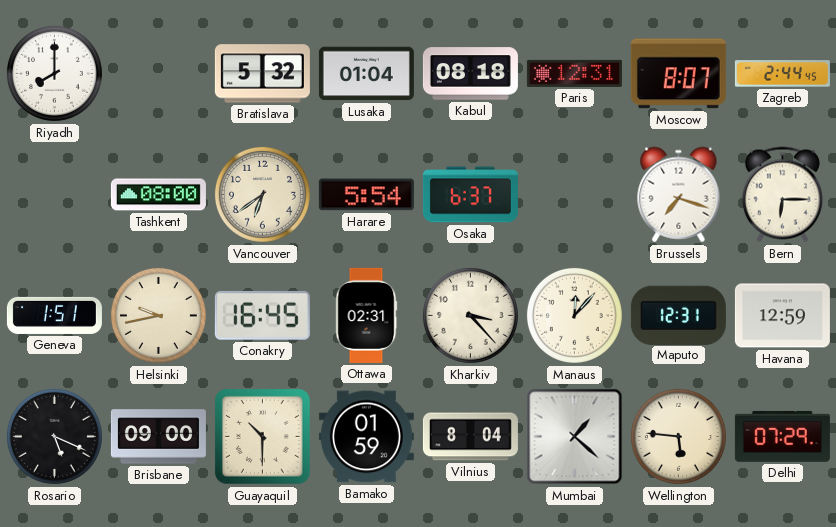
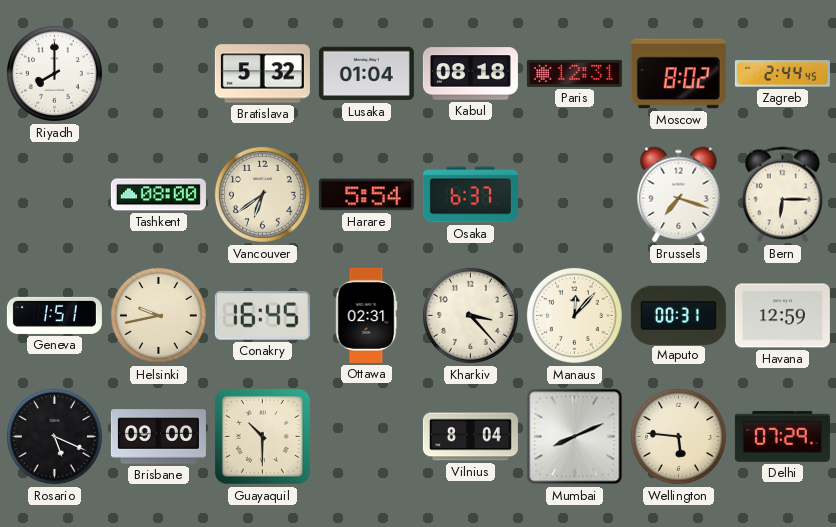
Moscow: 8:07 -> 8:02 (678, 74)
Maputo: 12:31 -> 00:31 (678, 315)
Bamako: 01:59 -> none (366, 437)
Mumbai: 1:22 -> 8:11 (575, 437)
